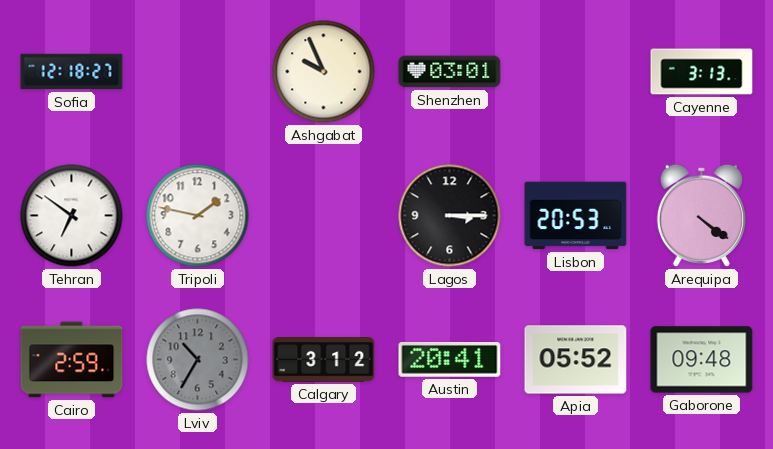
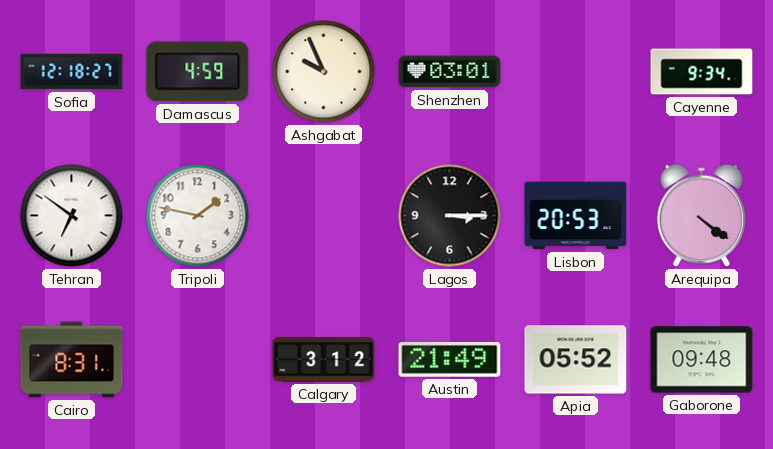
Damascus: none -> 4:59 (198, 72)
Cayenne: 3:13 -> 9:34 (702, 72)
Cairo: 2:59 -> 8:31 (72, 360)
Lviv: 10:35 -> none (198, 360)
Austin: 20:41 -> 21:49 (450, 360)
